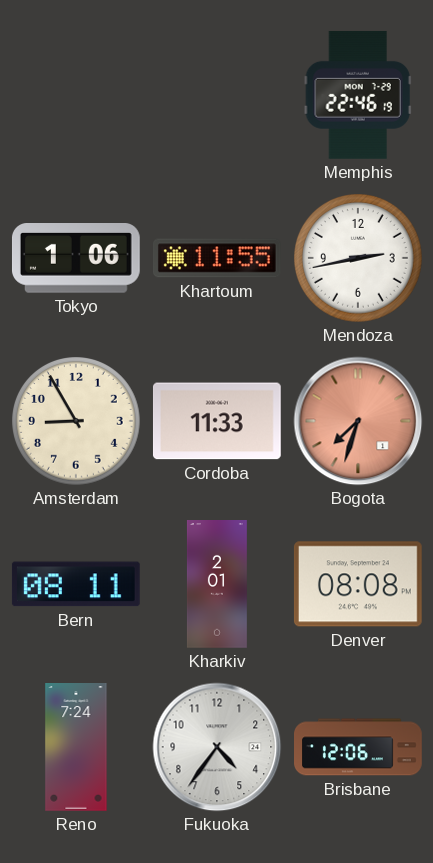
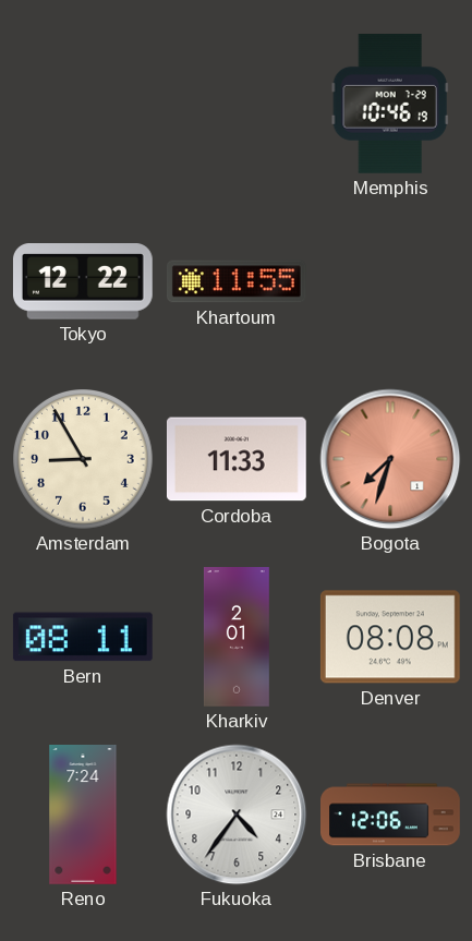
Memphis: 22:46 -> 10:46 (390, 104)
Tokyo: 1:06 -> 12:22 (83, 282)
Mendoza: 2:43 -> none (359, 259)
